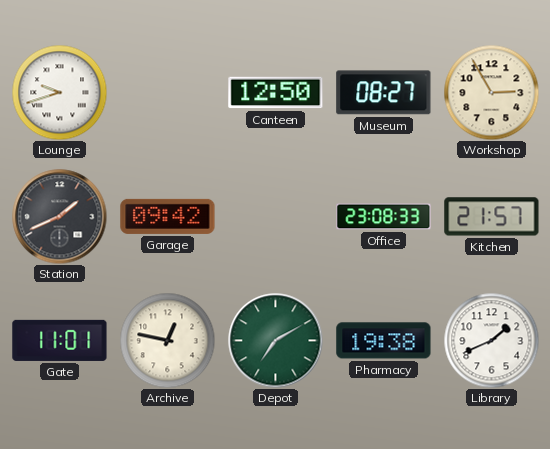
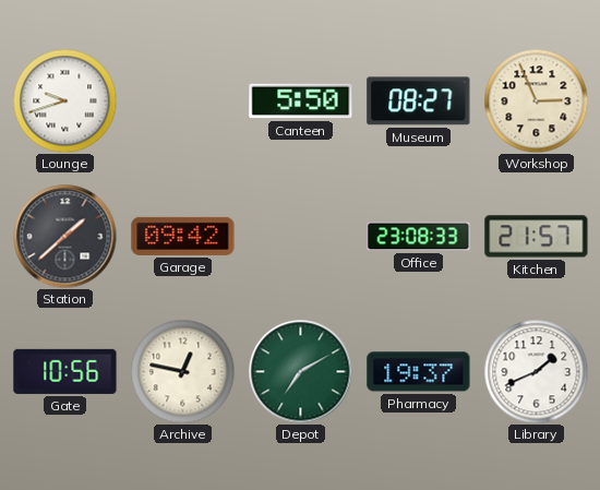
Canteen: 12:50 -> 5:50 (301, 101)
Workshop: 2:55 -> 2:56 (536, 100)
Station: 1:41 -> 1:38 (64, 236)
Gate: 11:01 -> 10:56 (65, 371)
Pharmacy: 19:38 -> 19:37 (419, 372)
